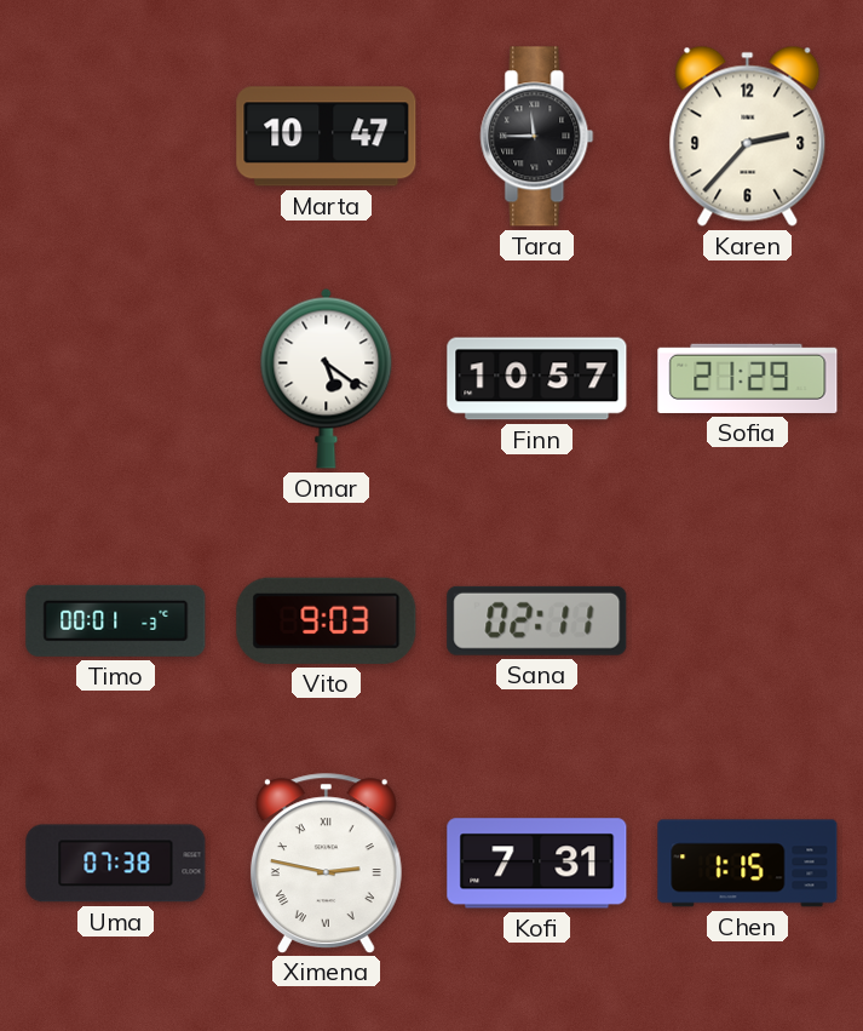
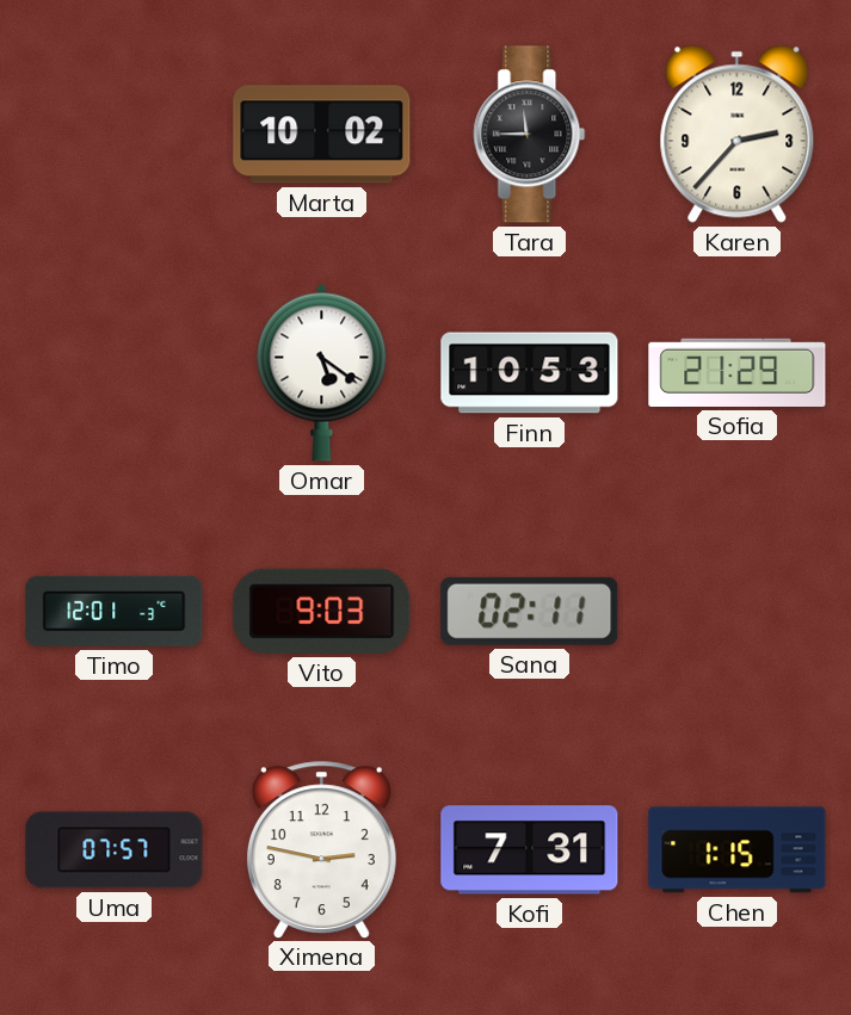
Marta: 10:47 -> 10:02 (322, 135)
Finn: 10:57 -> 10:53 (530, 373)
Timo: 00:01 -> 12:01 (115, 611)
Uma: 07:38 -> 07:57 (115, 850)
Ximena numerals: Roman -> Arabic (321, 849)
